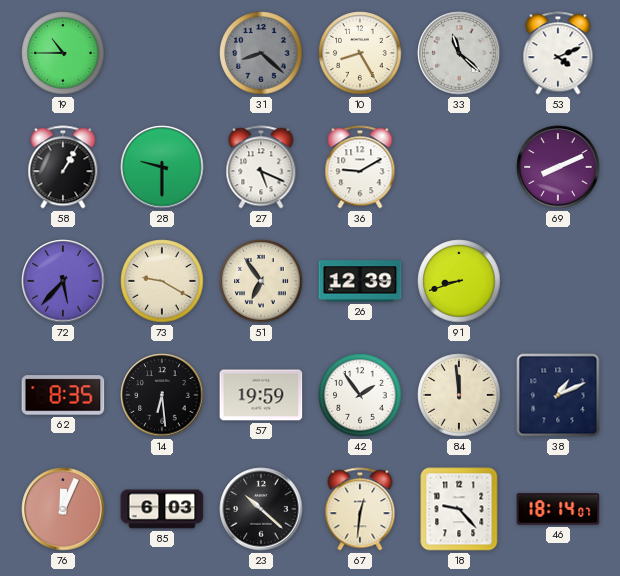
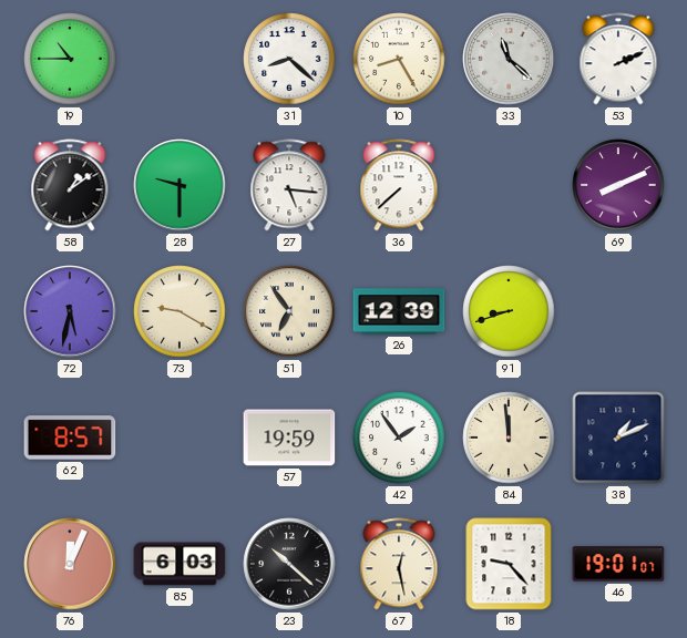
31 dial: grey -> white (289, 59)
53: 4:11 -> 2:11 (618, 59)
58: 1:05 -> 1:09 (70, 185)
27: 5:19 -> 5:16 (289, 185)
36: 9:10 -> 7:38 (399, 185)
72: 5:37 -> 5:32 (70, 311)
62: 8:35 -> 8:57 (70, 438)
14: 6:29 -> none (162, 395)
67: 12:31 -> 12:28 (399, 564)
46: 18:14 -> 19:01 (618, 564)
